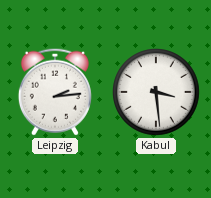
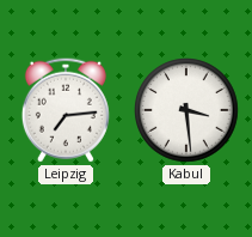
Leipzig: 2:14 -> 7:14 (66, 110)
